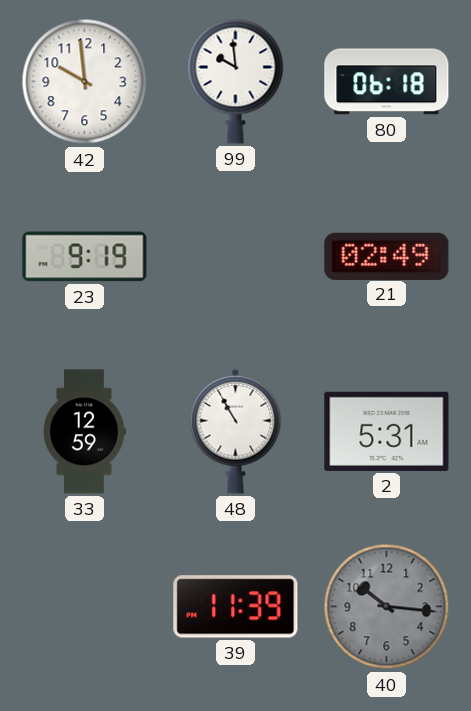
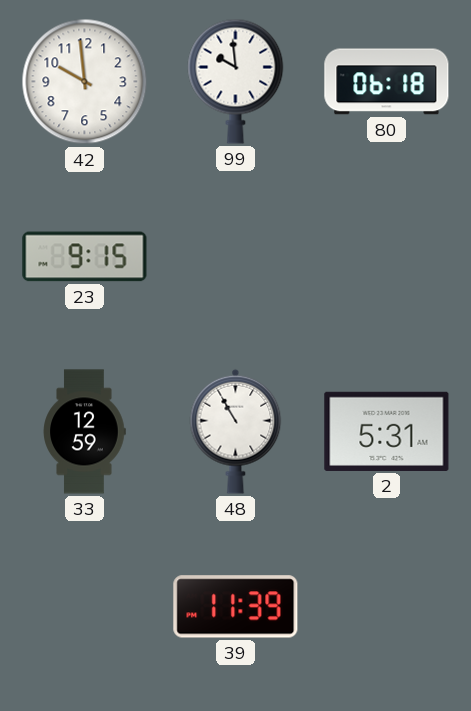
23: 9:19 -> 9:15 (85, 257)
21: 02:49 -> none (387, 256)
40: 10:16 -> none (387, 607)
